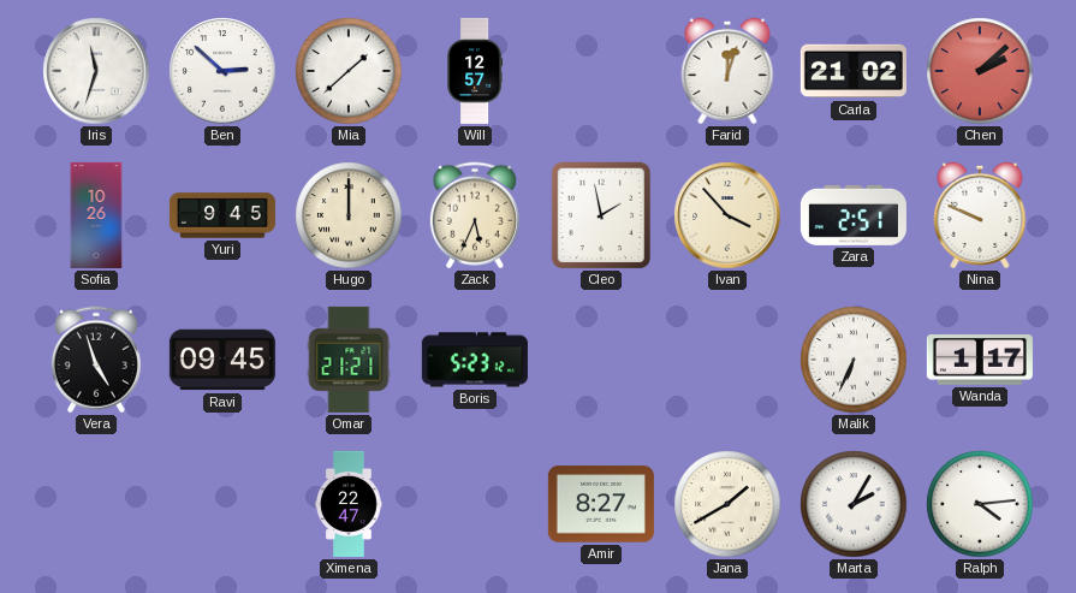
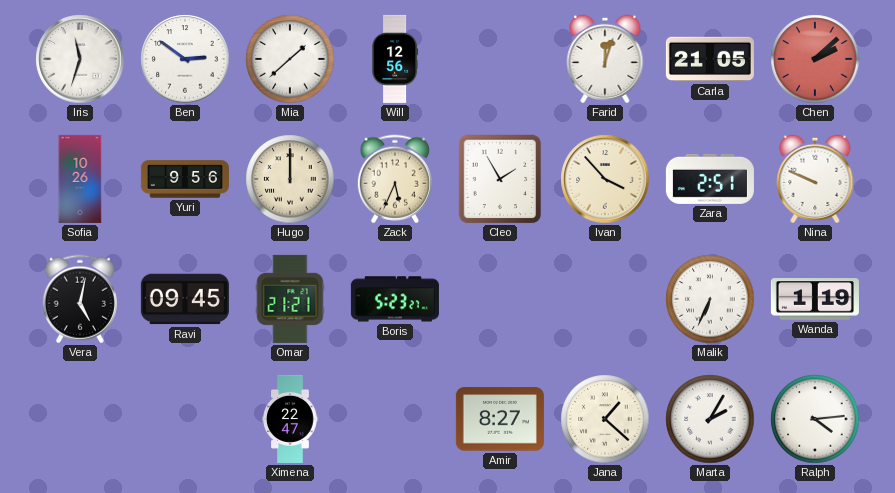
Ben: 2:52 -> 2:51 (185, 59)
Will: 12:57 -> 12:56 (395, 59)
Carla: 21:02 -> 21:05 (710, 59)
Yuri: 9:45 -> 9:56 (185, 179)
Cleo: 1:58 -> 1:55 (500, 179)
Vera: 4:57 -> 5:02 (80, 299)
Boris: 5:23:12 -> 5:23:27 (395, 299)
Wanda: 1:17 -> 1:19 (815, 299)
Jana: 1:40 -> 1:22 (605, 419)
